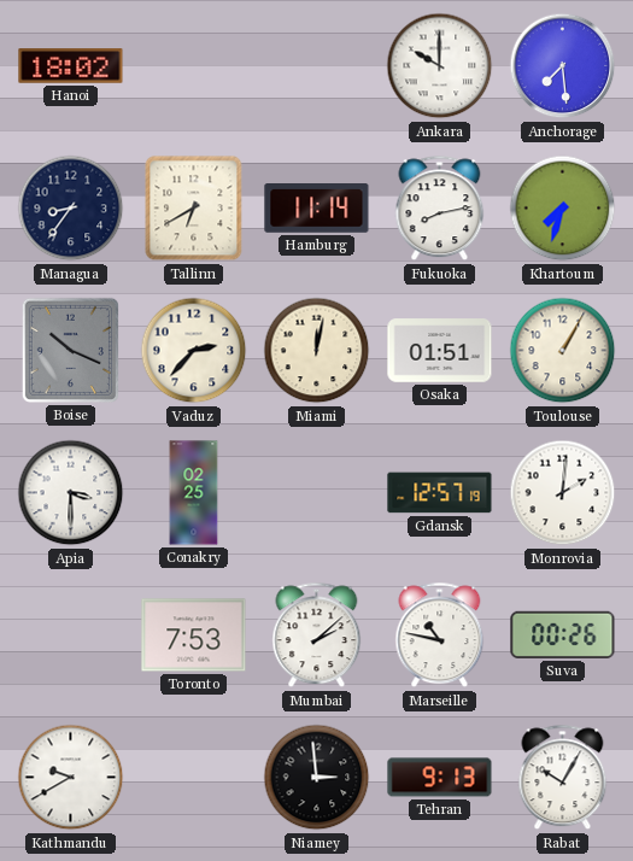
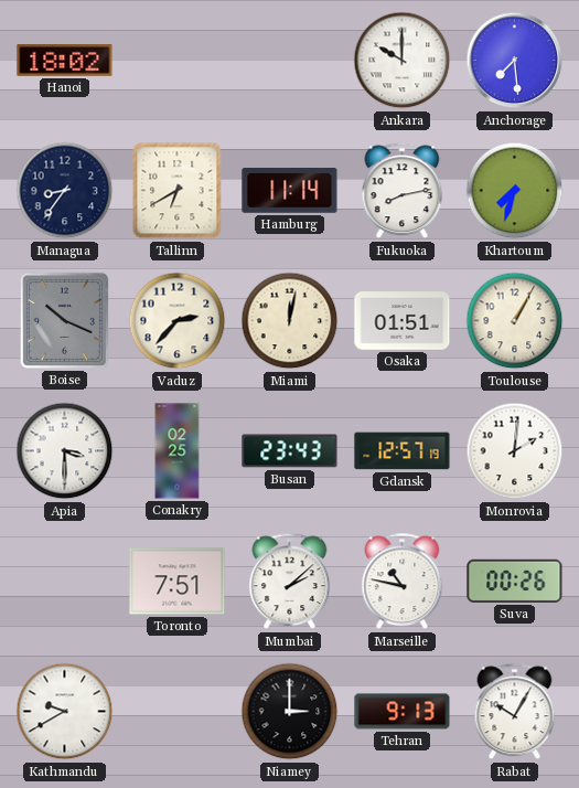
Busan: none -> 23:43 (290, 451)
Toronto: 7:53 -> 7:51 (178, 582)
Niamey: 2:59 -> 3:00 (290, 712)
